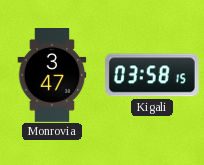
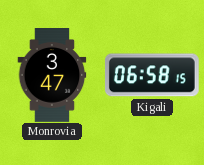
Kigali: 03:58 -> 06:58 (152, 75)
